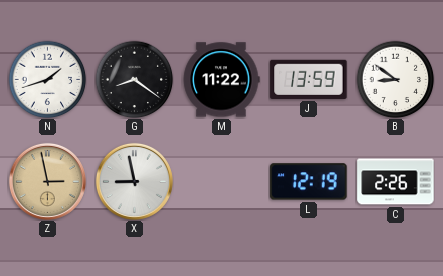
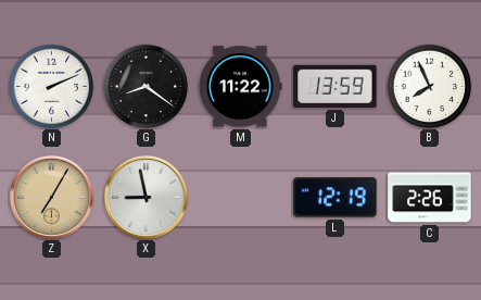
N: 1:42 -> 2:11 (51, 86)
B: 8:51 -> 7:56 (429, 86)
Z: 2:58 -> 7:05 (51, 197)
